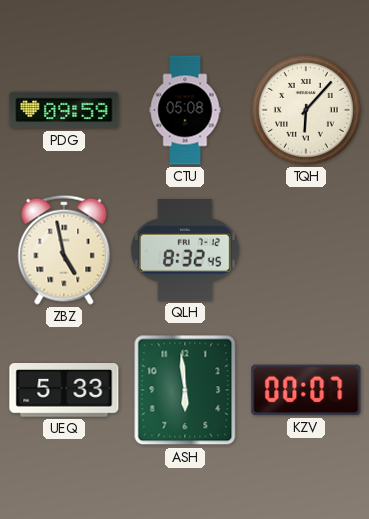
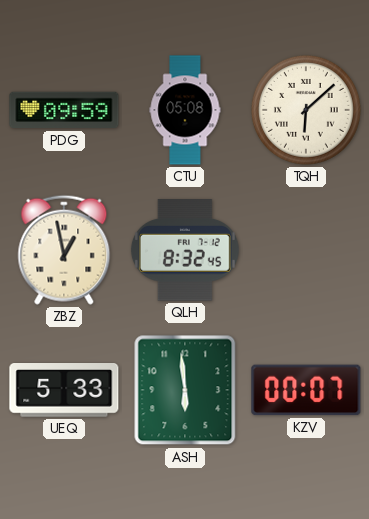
TQH: 6:07 -> 6:08 (306, 110)
ZBZ: 4:58 -> 12:58 (64, 250)
